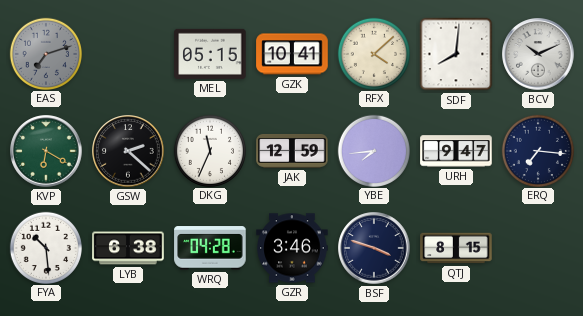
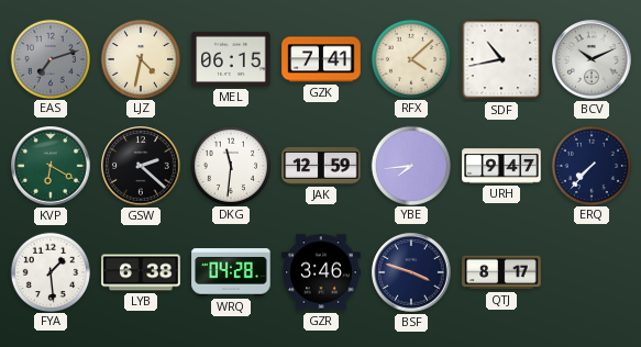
LJZ: none -> 4:32 (140, 58)
MEL: 05:15 -> 06:15 (231, 59)
GZK: 10:41 -> 7:41 (321, 59)
SDF: 8:01 -> 10:43 (501, 59)
DKG: 11:34 -> 11:31 (230, 165)
ERQ: 7:16 -> 7:37 (590, 165)
FYA: 10:29 -> 1:29 (49, 271)
QTJ: 8:15 -> 8:17 (501, 272)
